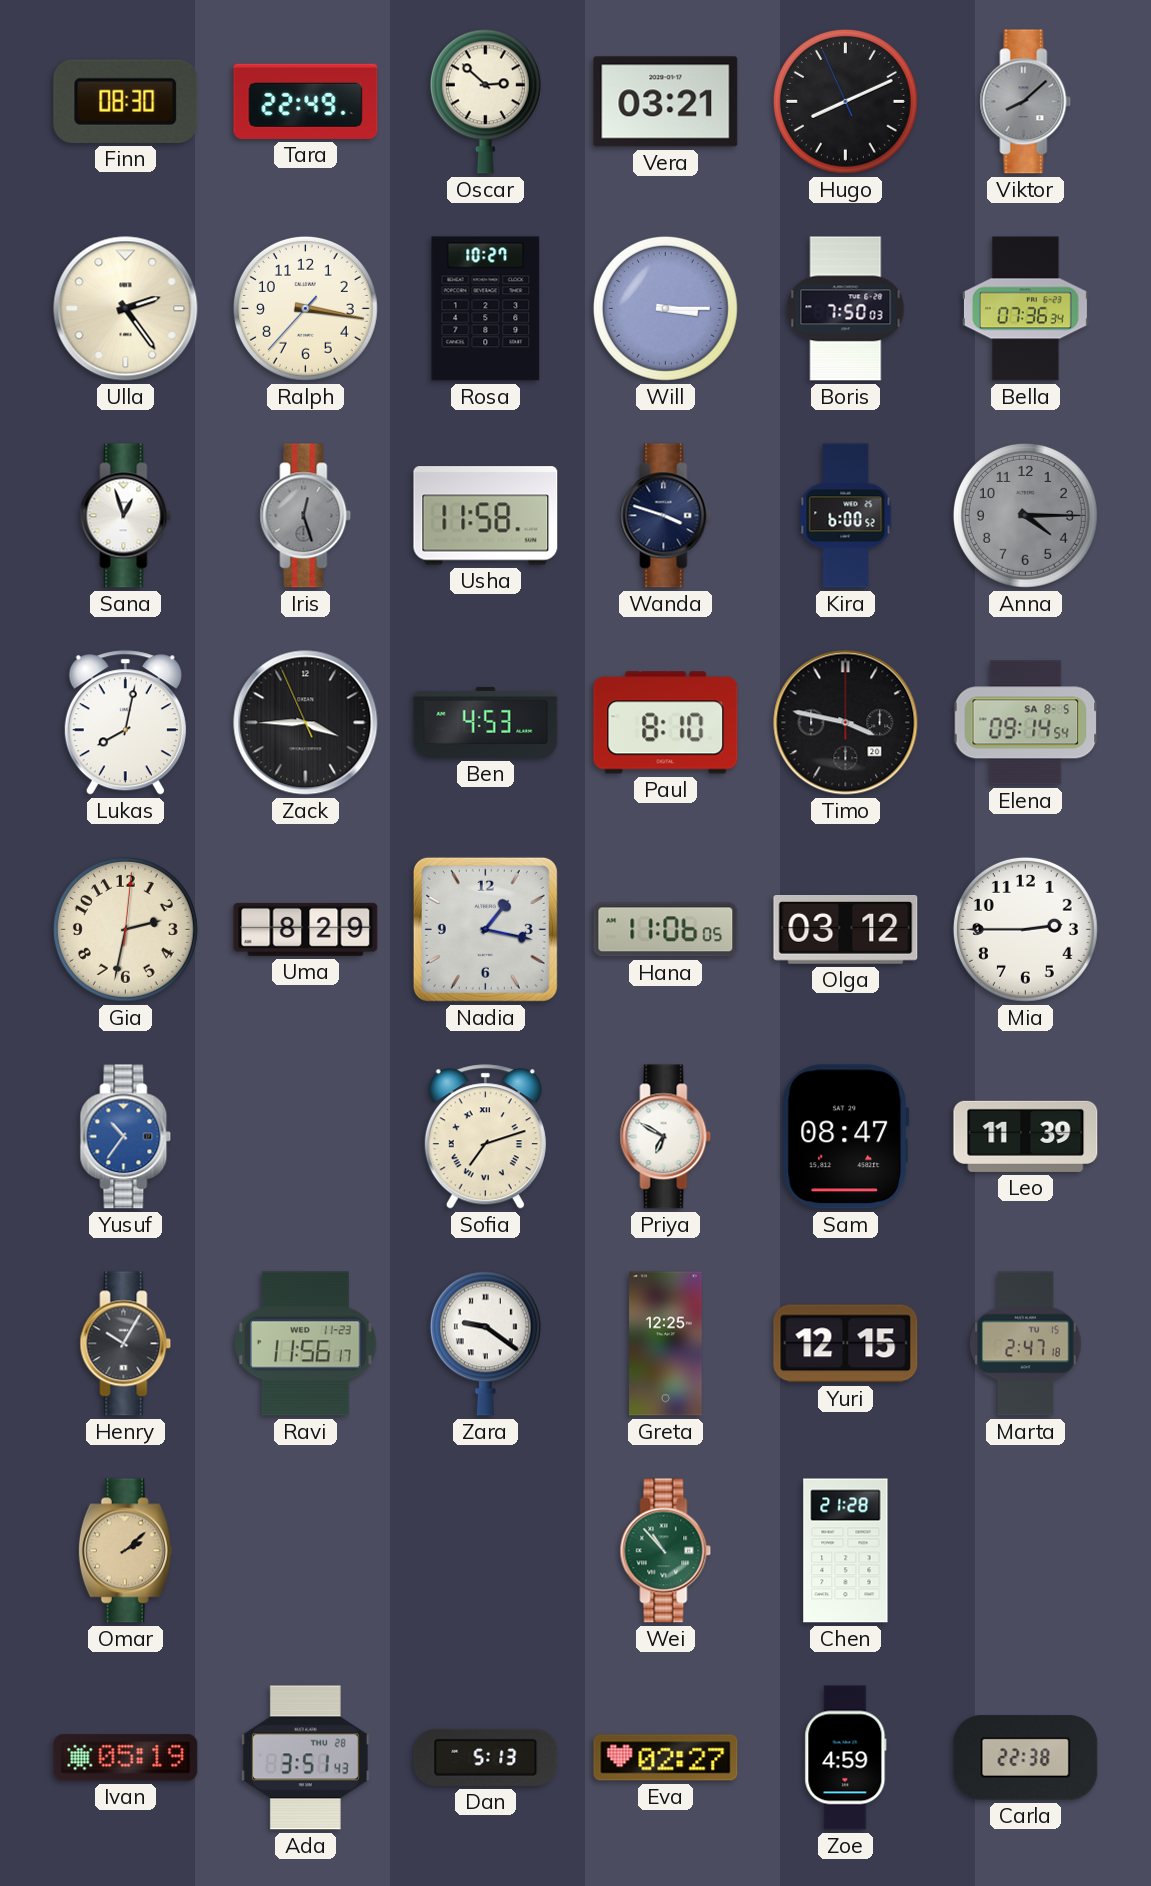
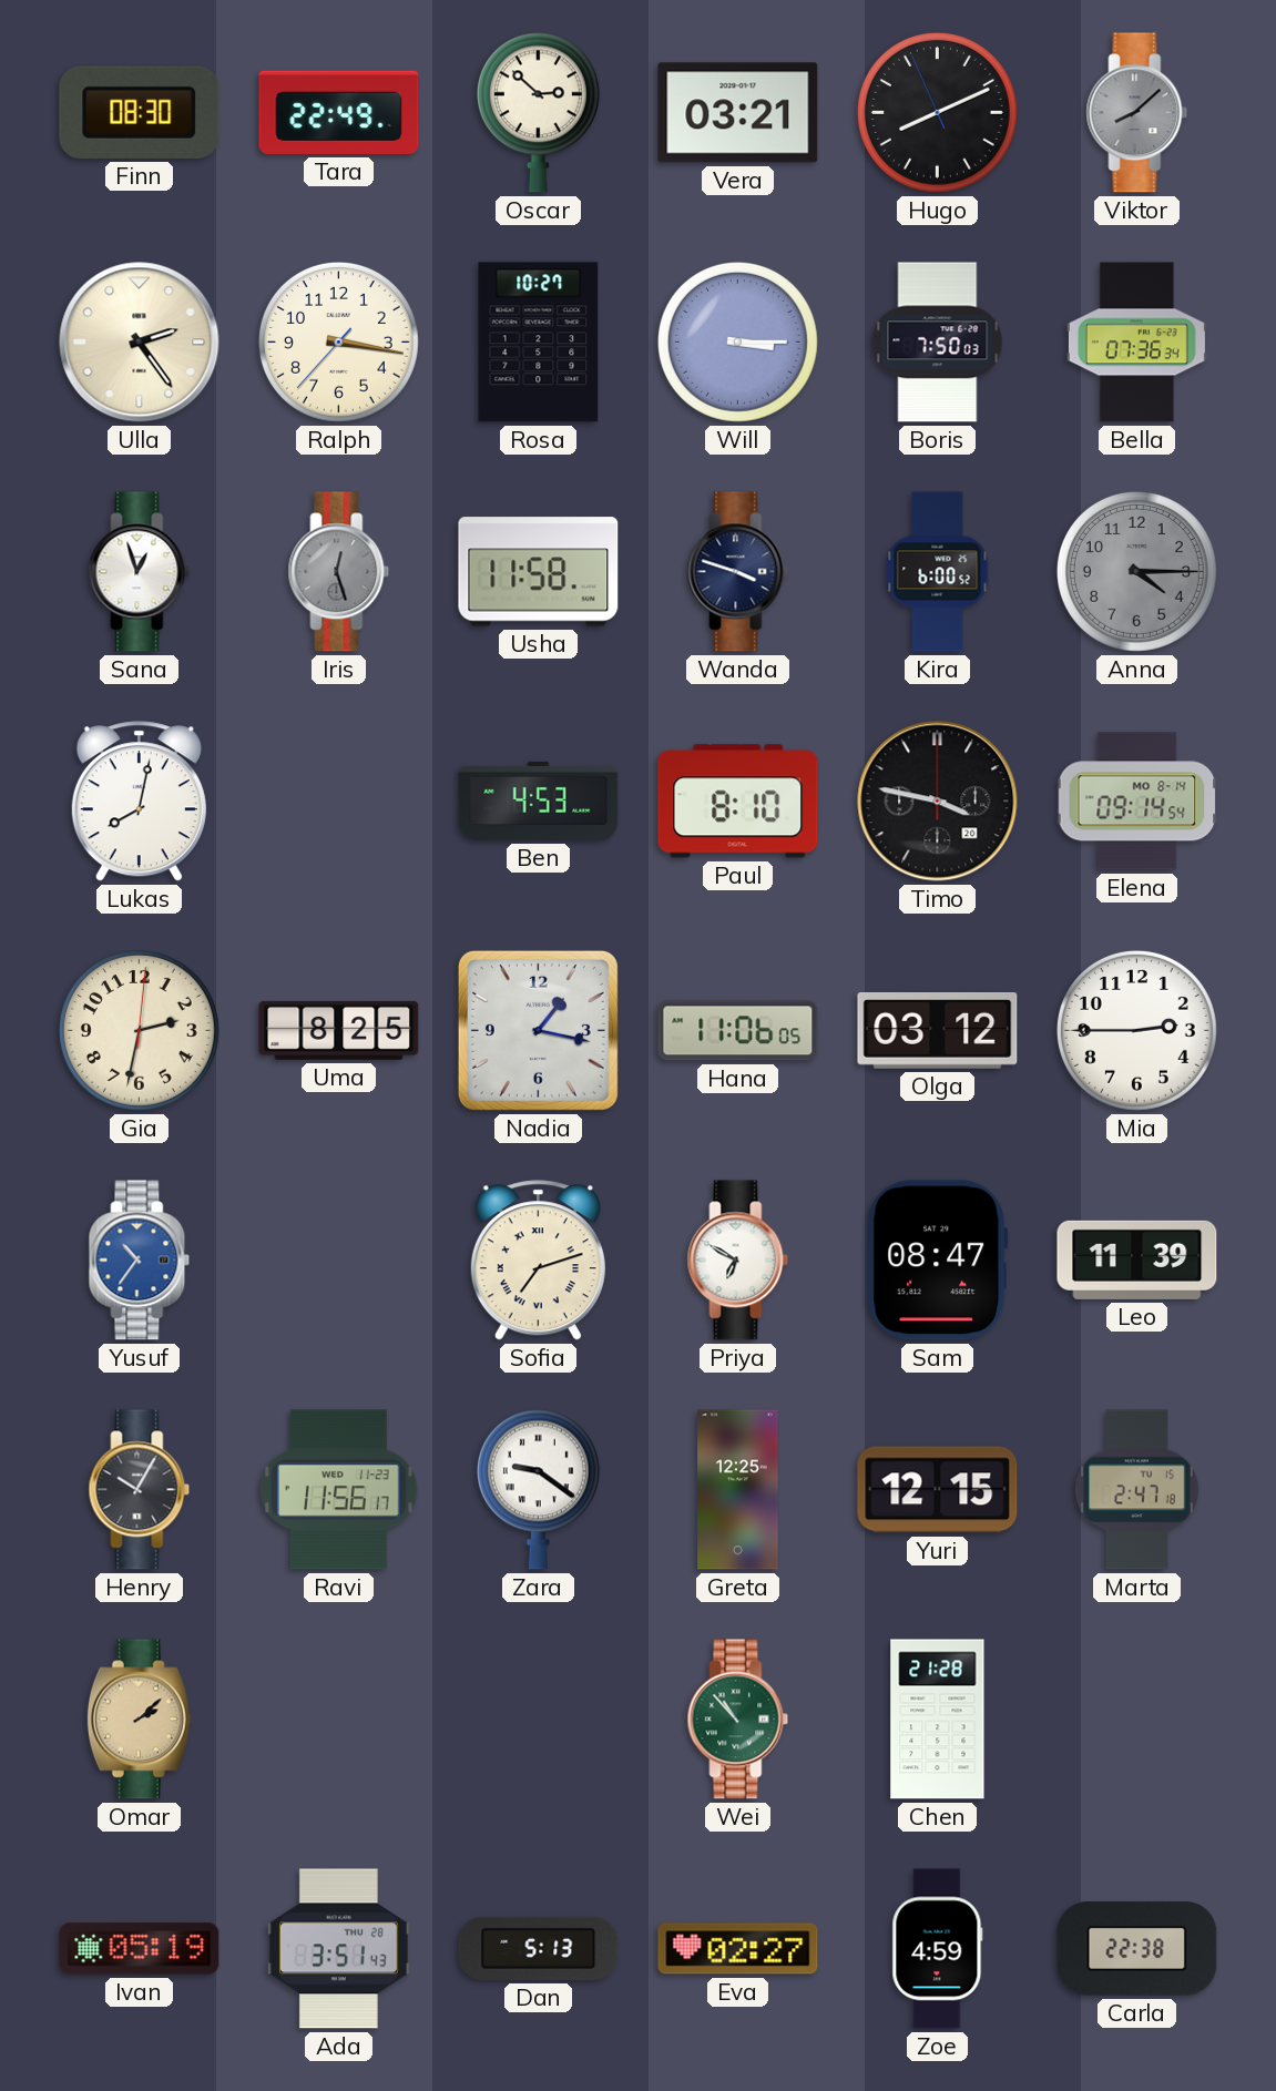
Zack: 3:44 -> none (306, 723)
Elena date: SA 8-5 -> MO 8-14 (1137, 802)
Uma: 8:29 -> 8:25 (339, 1030)
